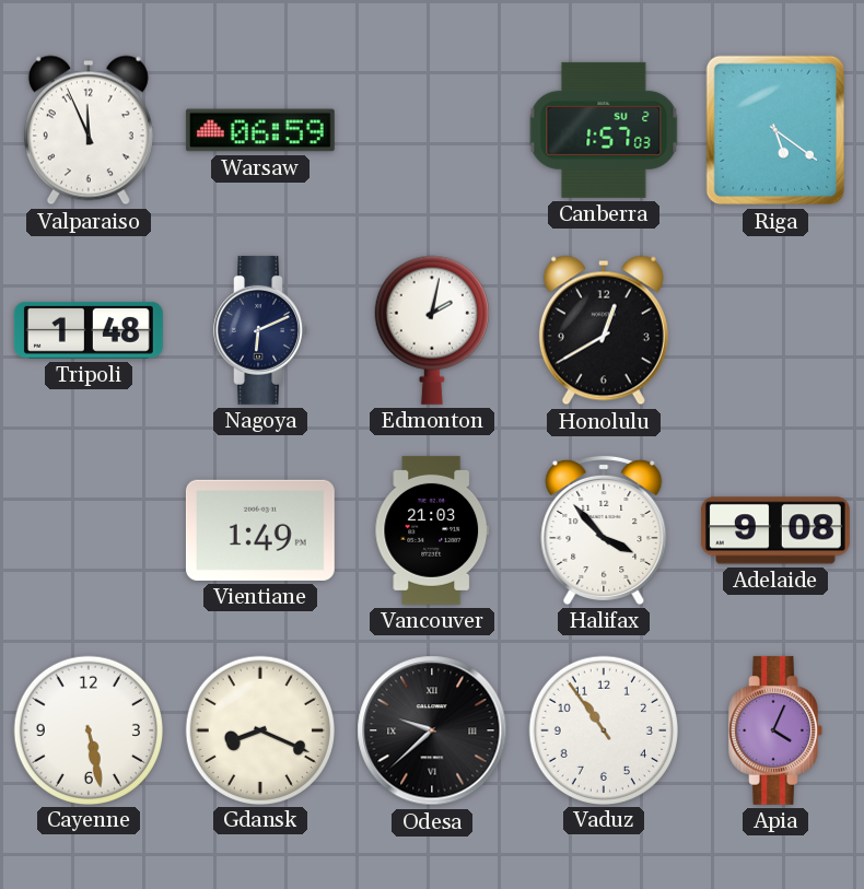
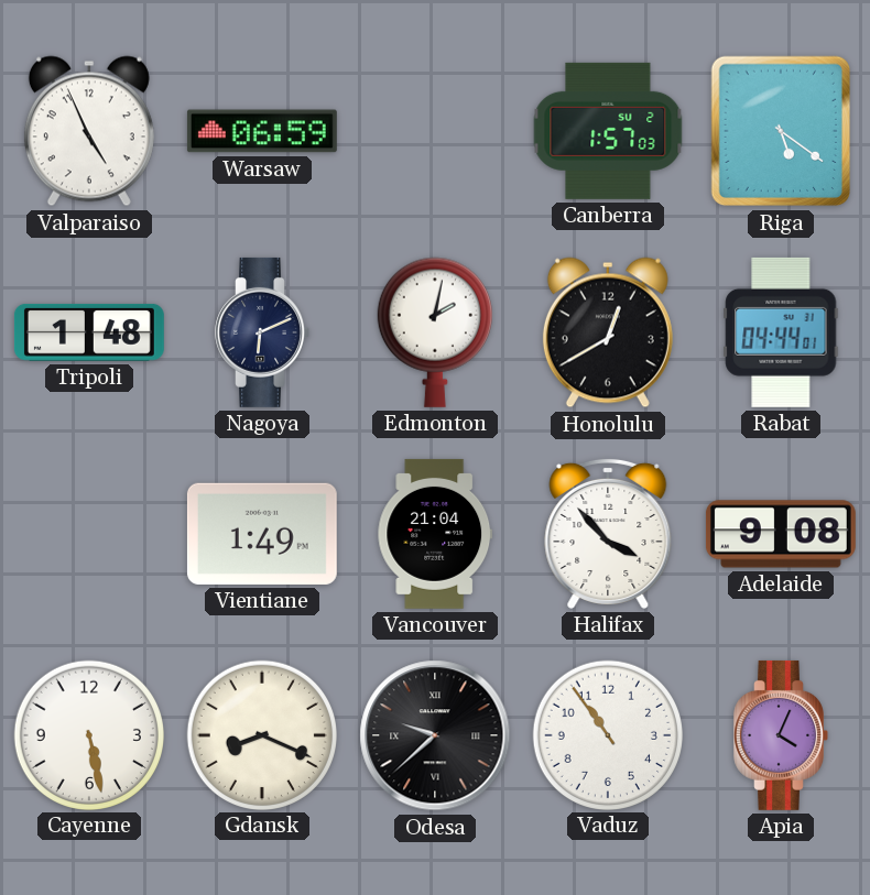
Valparaiso: 11:56 -> 4:56 (89, 131)
Rabat: none -> 04:44 (781, 332)
Vancouver: 21:03 -> 21:04 (435, 534)
